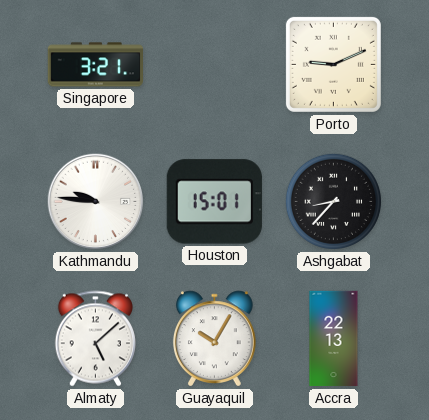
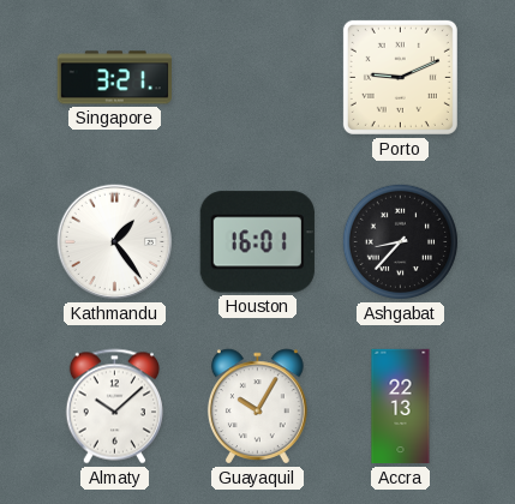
Kathmandu: 9:46 -> 1:24 (115, 242)
Houston: 15:01 -> 16:01 (257, 242)
Almaty: 5:08 -> 10:08 (114, 407)
